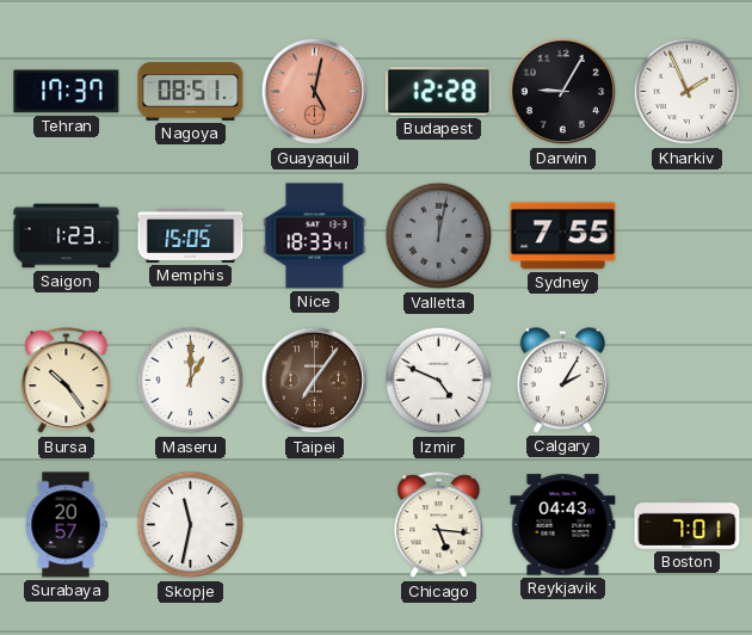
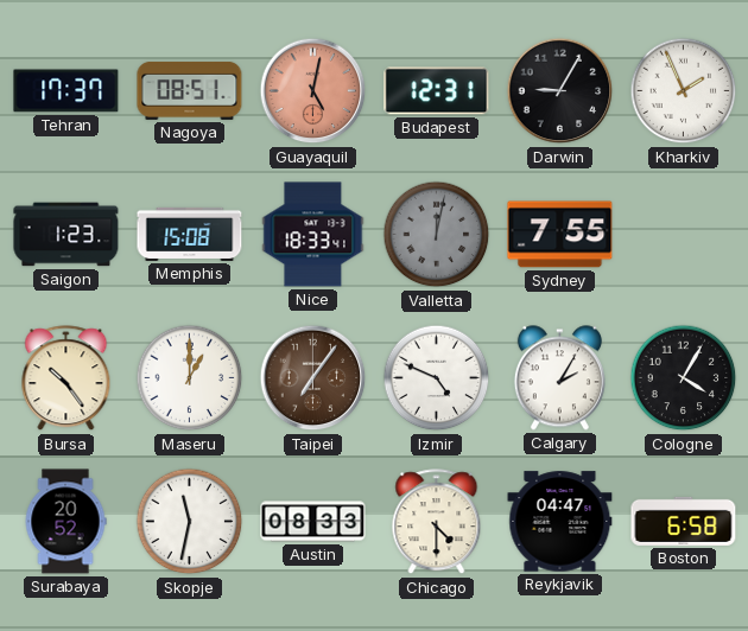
Budapest: 12:28 -> 12:31 (437, 91)
Memphis: 15:05 -> 15:08 (190, 234)
Cologne: none -> 4:05 (684, 378)
Surabaya: 20:57 -> 20:52 (65, 522)
Austin: none -> 08:33 (313, 522)
Chicago: 5:16 -> 4:30 (437, 522)
Reykjavik: 04:43 -> 04:47 (560, 522)
Boston: 7:01 -> 6:58 (684, 521)
